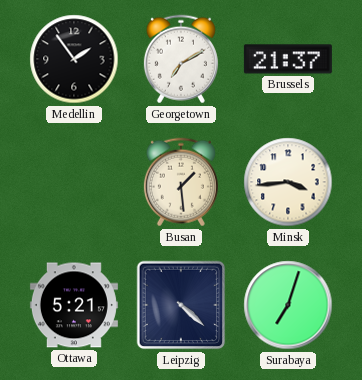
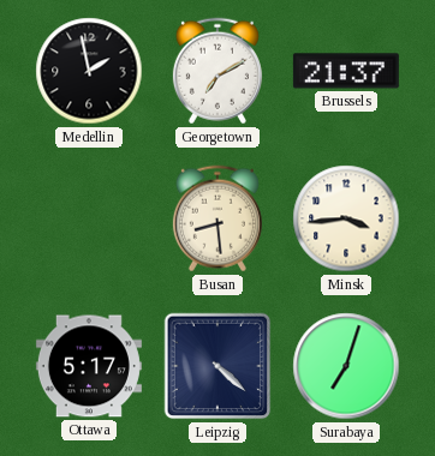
Medellin: 1:54 -> 1:58 (89, 71)
Busan: 1:29 -> 8:29 (218, 218)
Ottawa: 5:21 -> 5:17 (89, 366)
